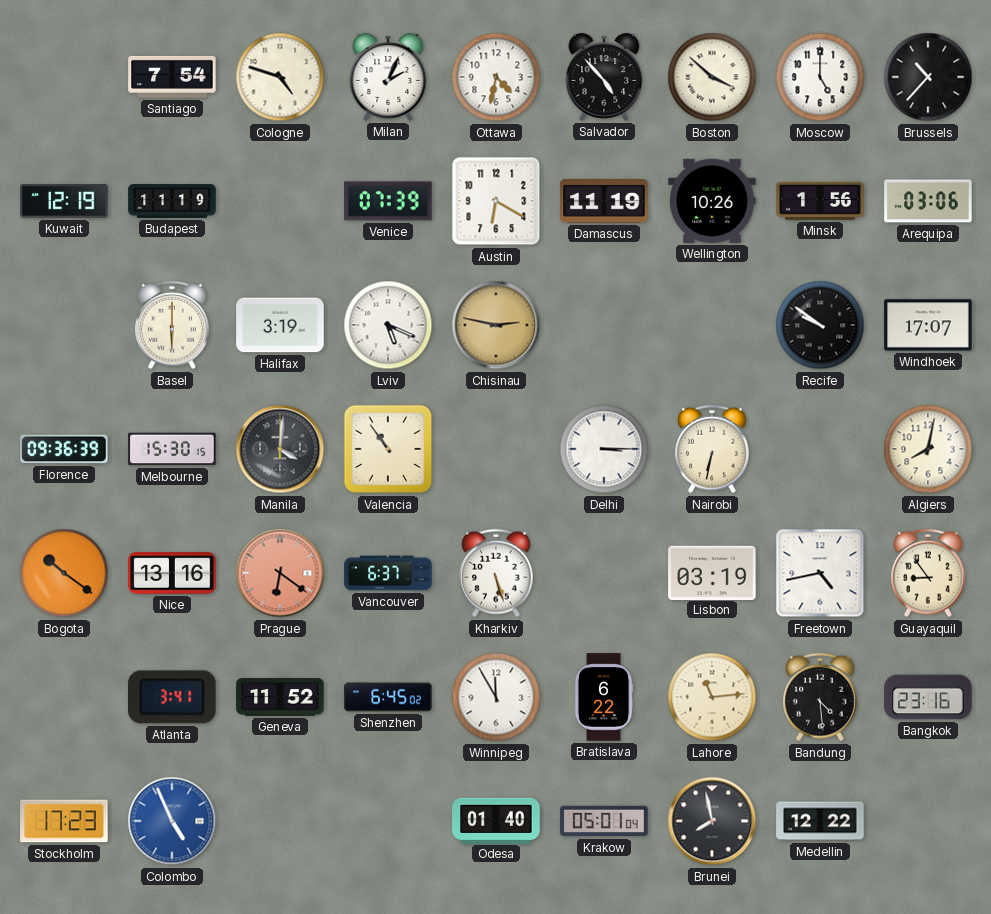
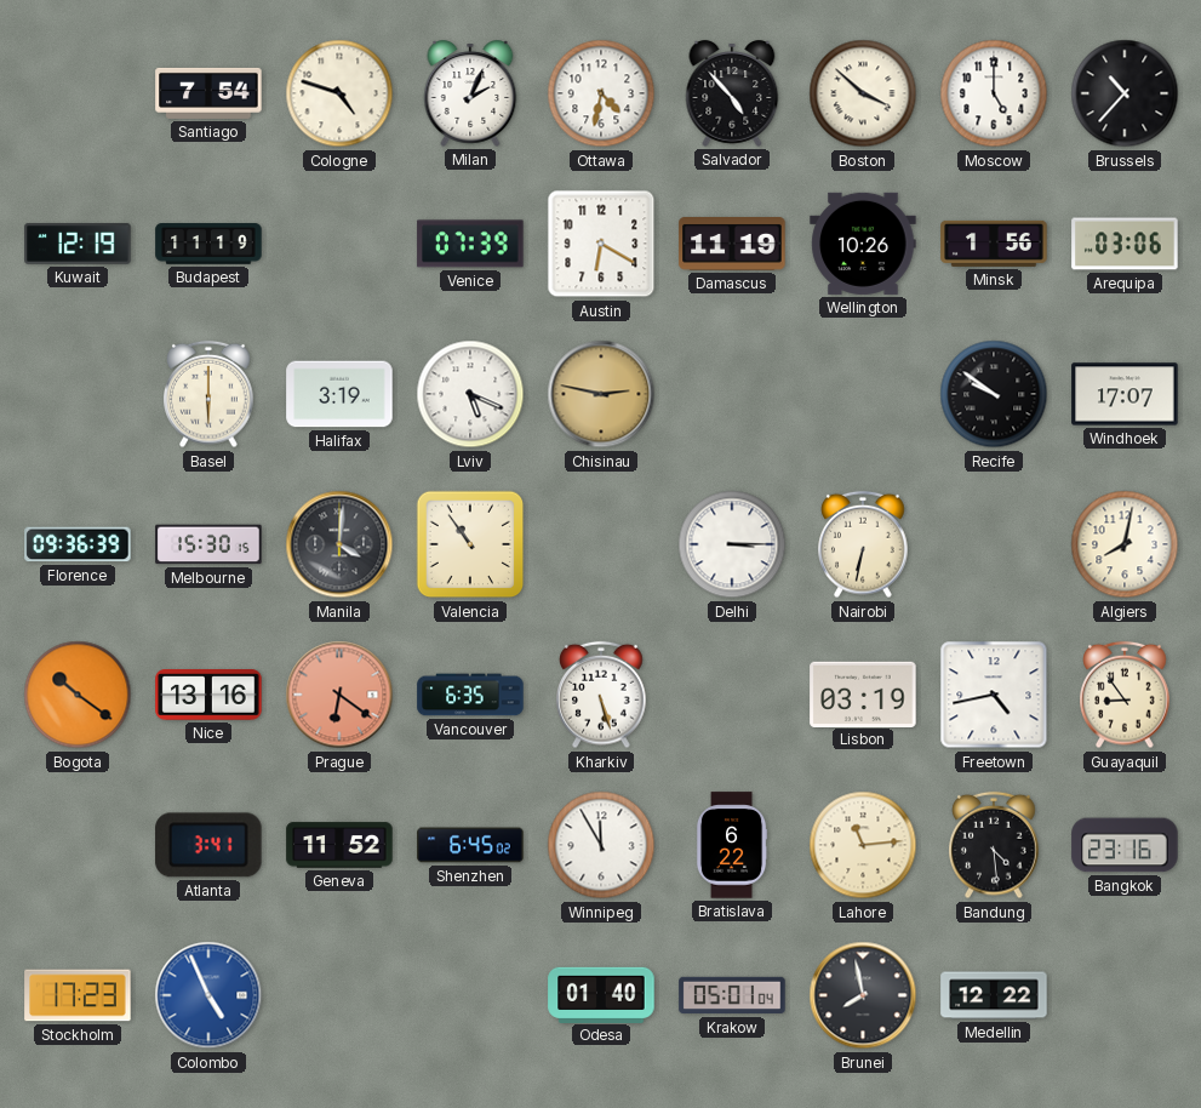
Vancouver: 6:37 -> 6:35 (470, 695)
